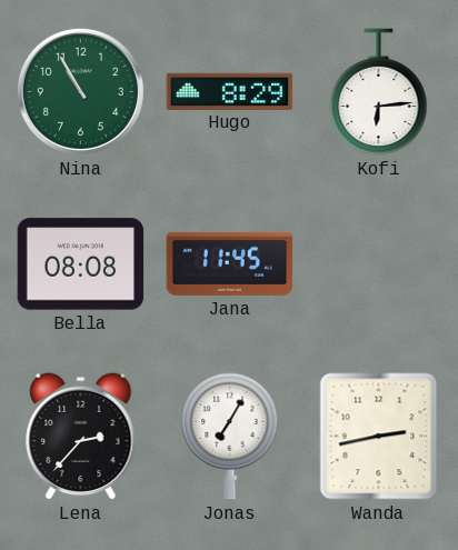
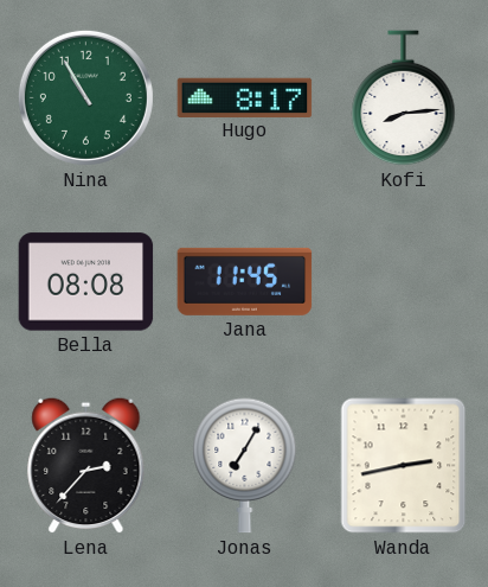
Hugo: 8:29 -> 8:17 (245, 97)
Kofi: 6:14 -> 8:14 (404, 98)
